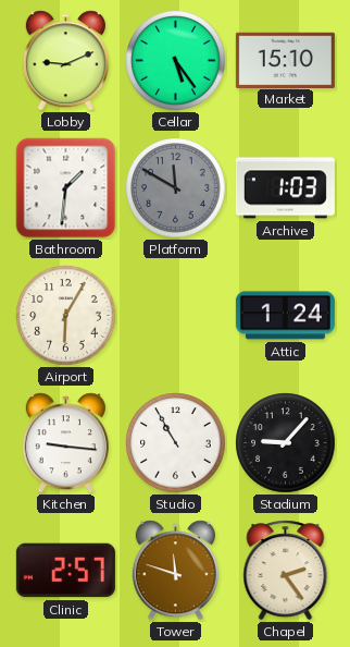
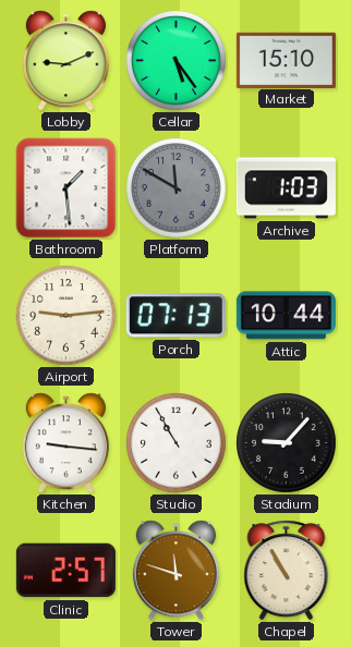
Bathroom: 1:31 -> 1:29 (66, 188)
Airport: 6:05 -> 9:14 (66, 316)
Porch: none -> 07:13 (175, 316)
Attic: 1:24 -> 10:44 (286, 316)
Chapel: 2:24 -> 10:55 (287, 571)
